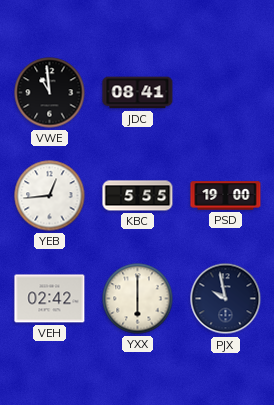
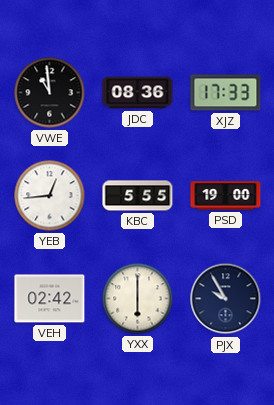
JDC: 08:41 -> 08:36 (138, 93)
XJZ: none -> 17:33 (226, 93)
PJX: 9:58 -> 9:55 (226, 299)
